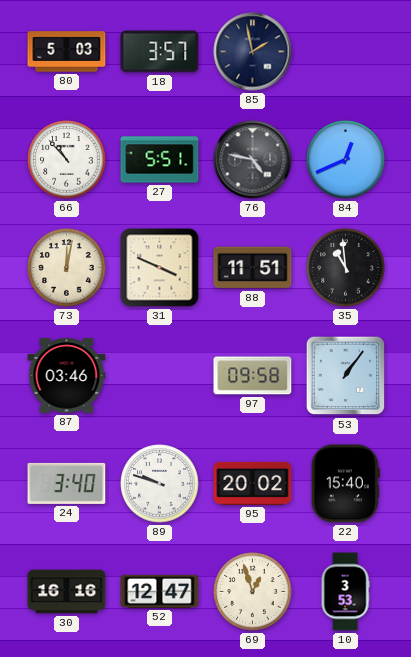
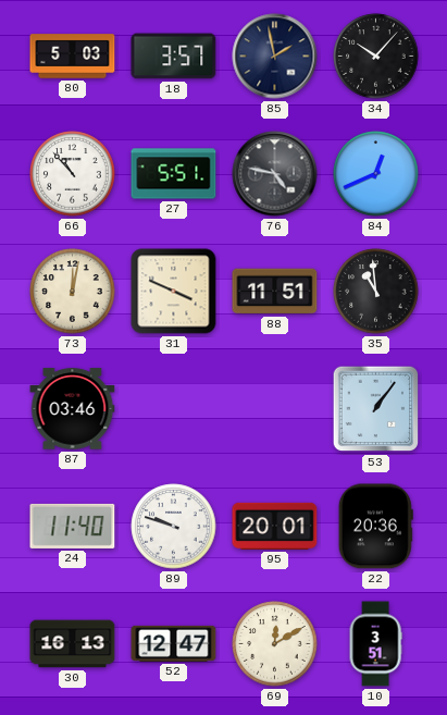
34: none -> 10:07 (376, 57)
97: 09:58 -> none (253, 376)
24: 3:40 -> 11:40 (73, 526)
95: 20:02 -> 20:01 (275, 526)
22: 15:40 -> 20:36 (375, 527)
30: 16:16 -> 16:13 (73, 644)
69: 12:57 -> 12:10 (275, 644)
10: 3:53 -> 3:51 (375, 644)
